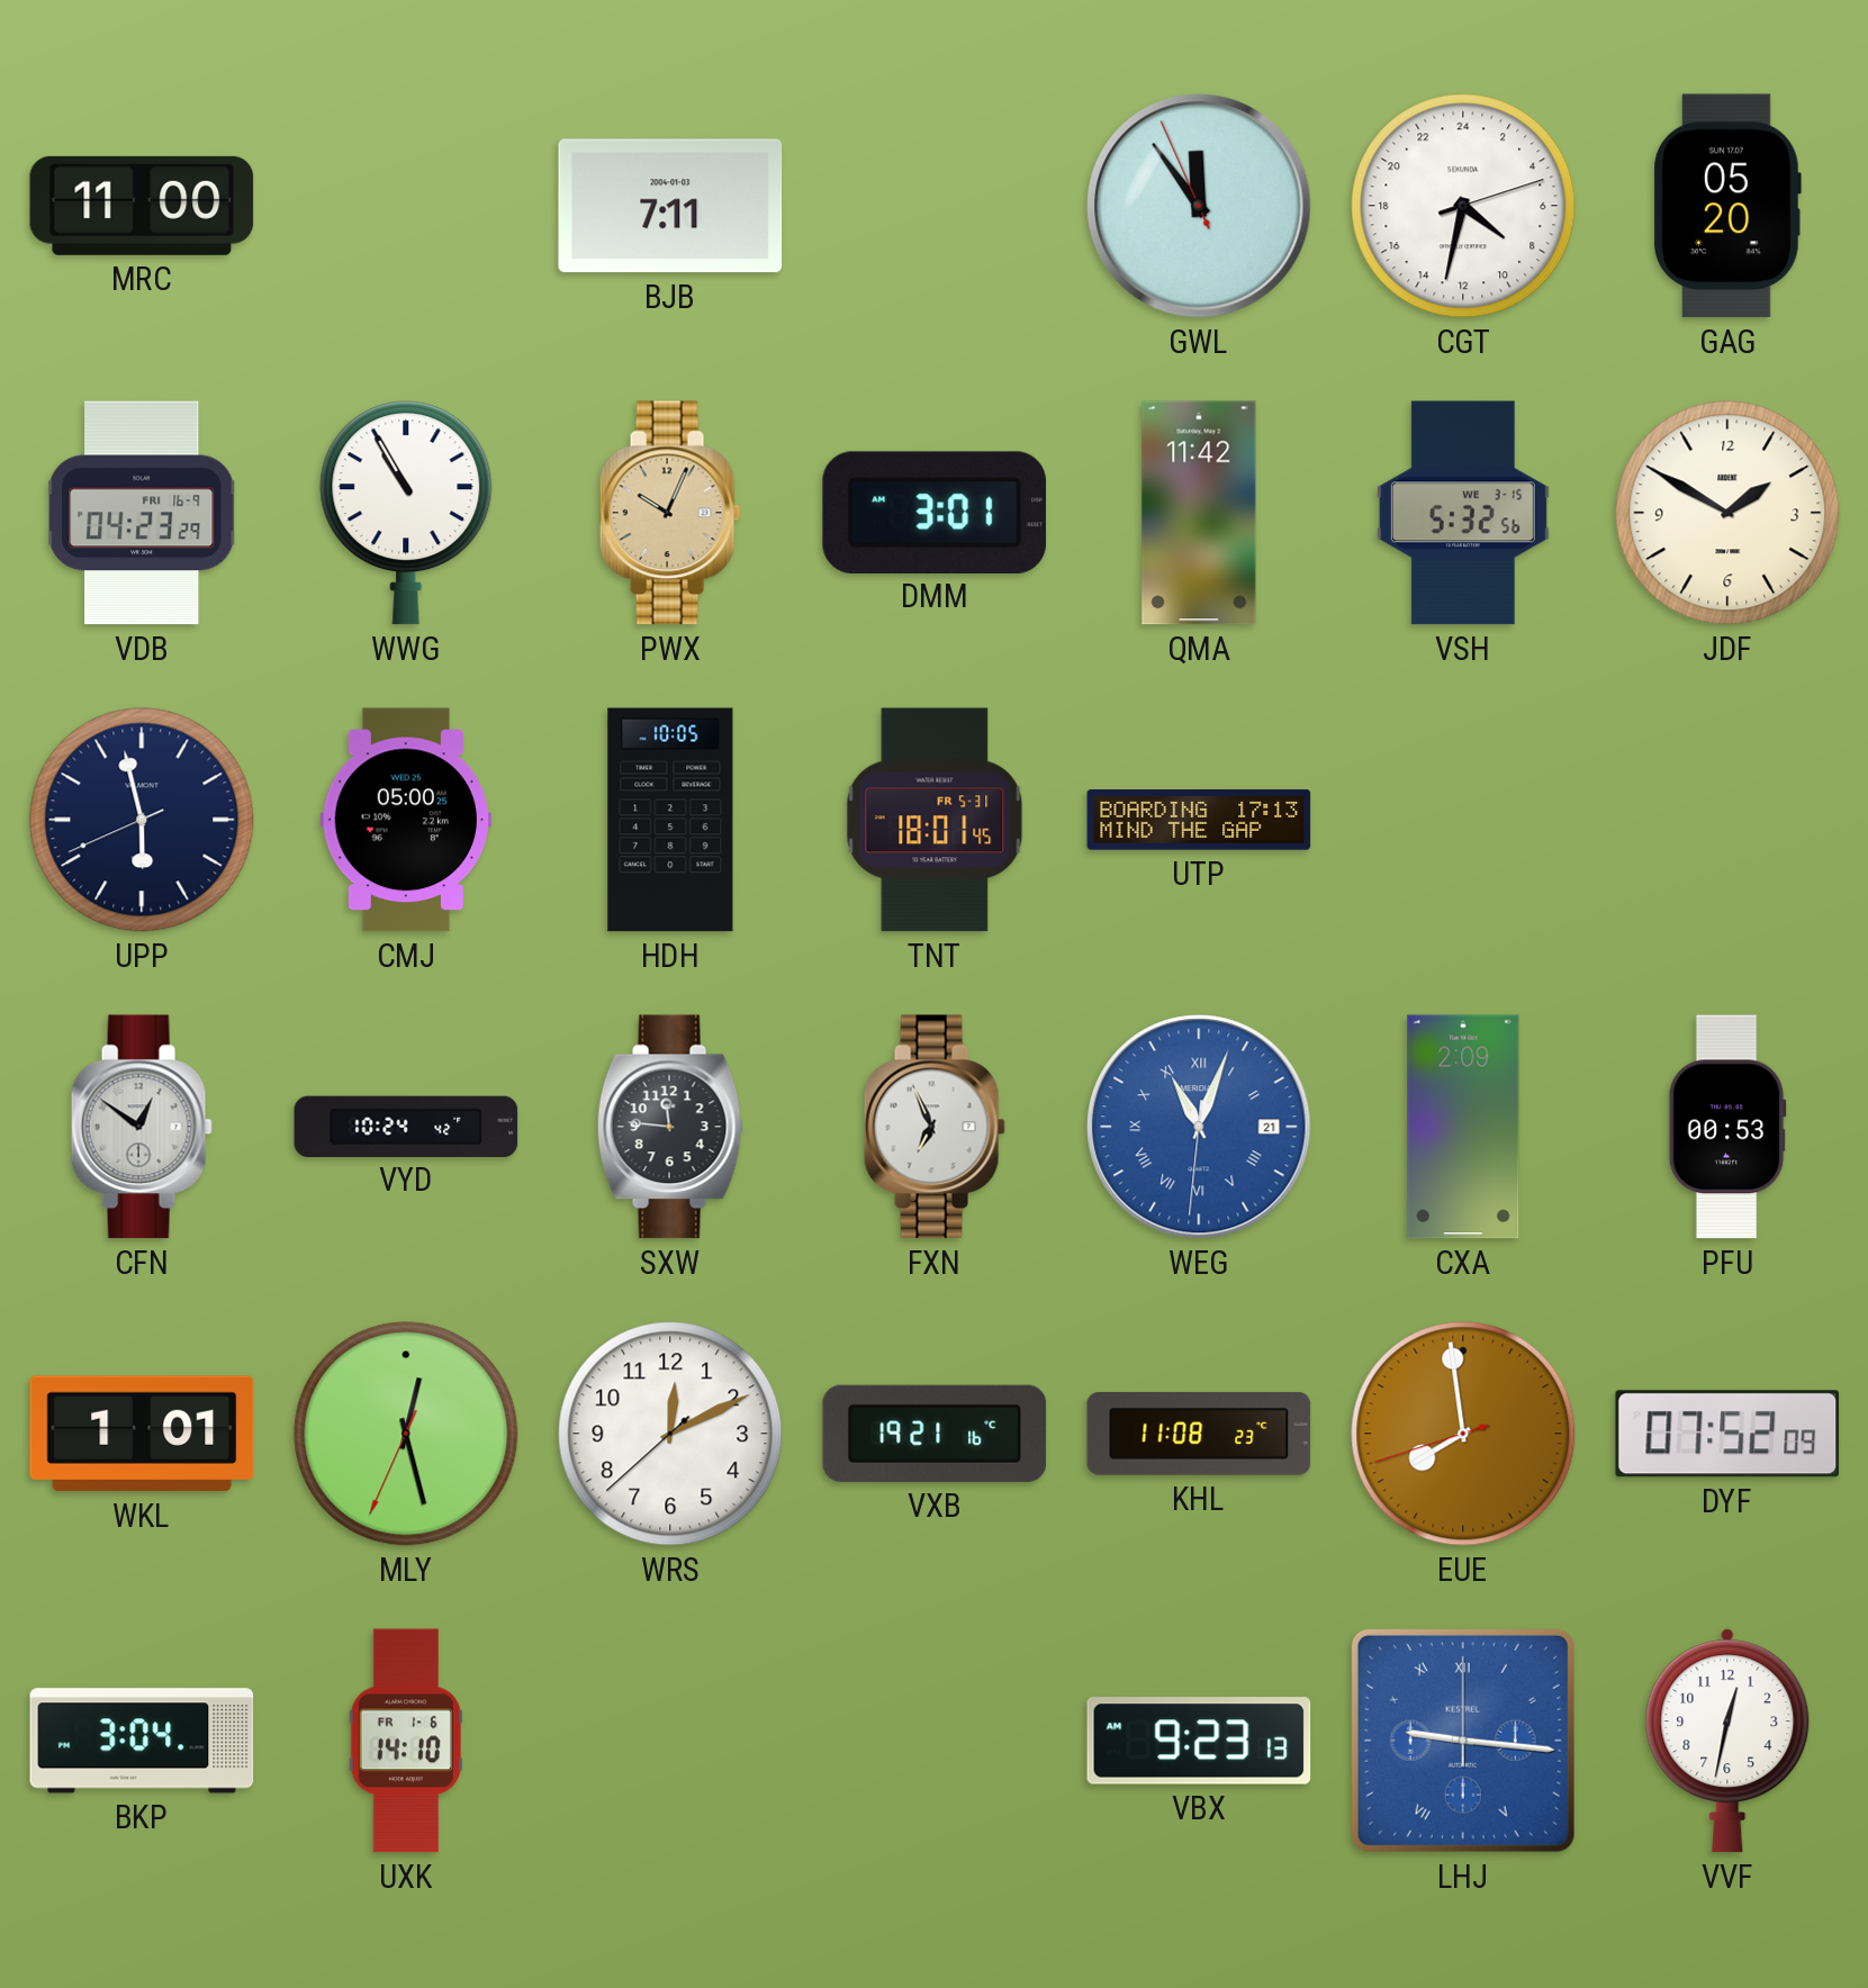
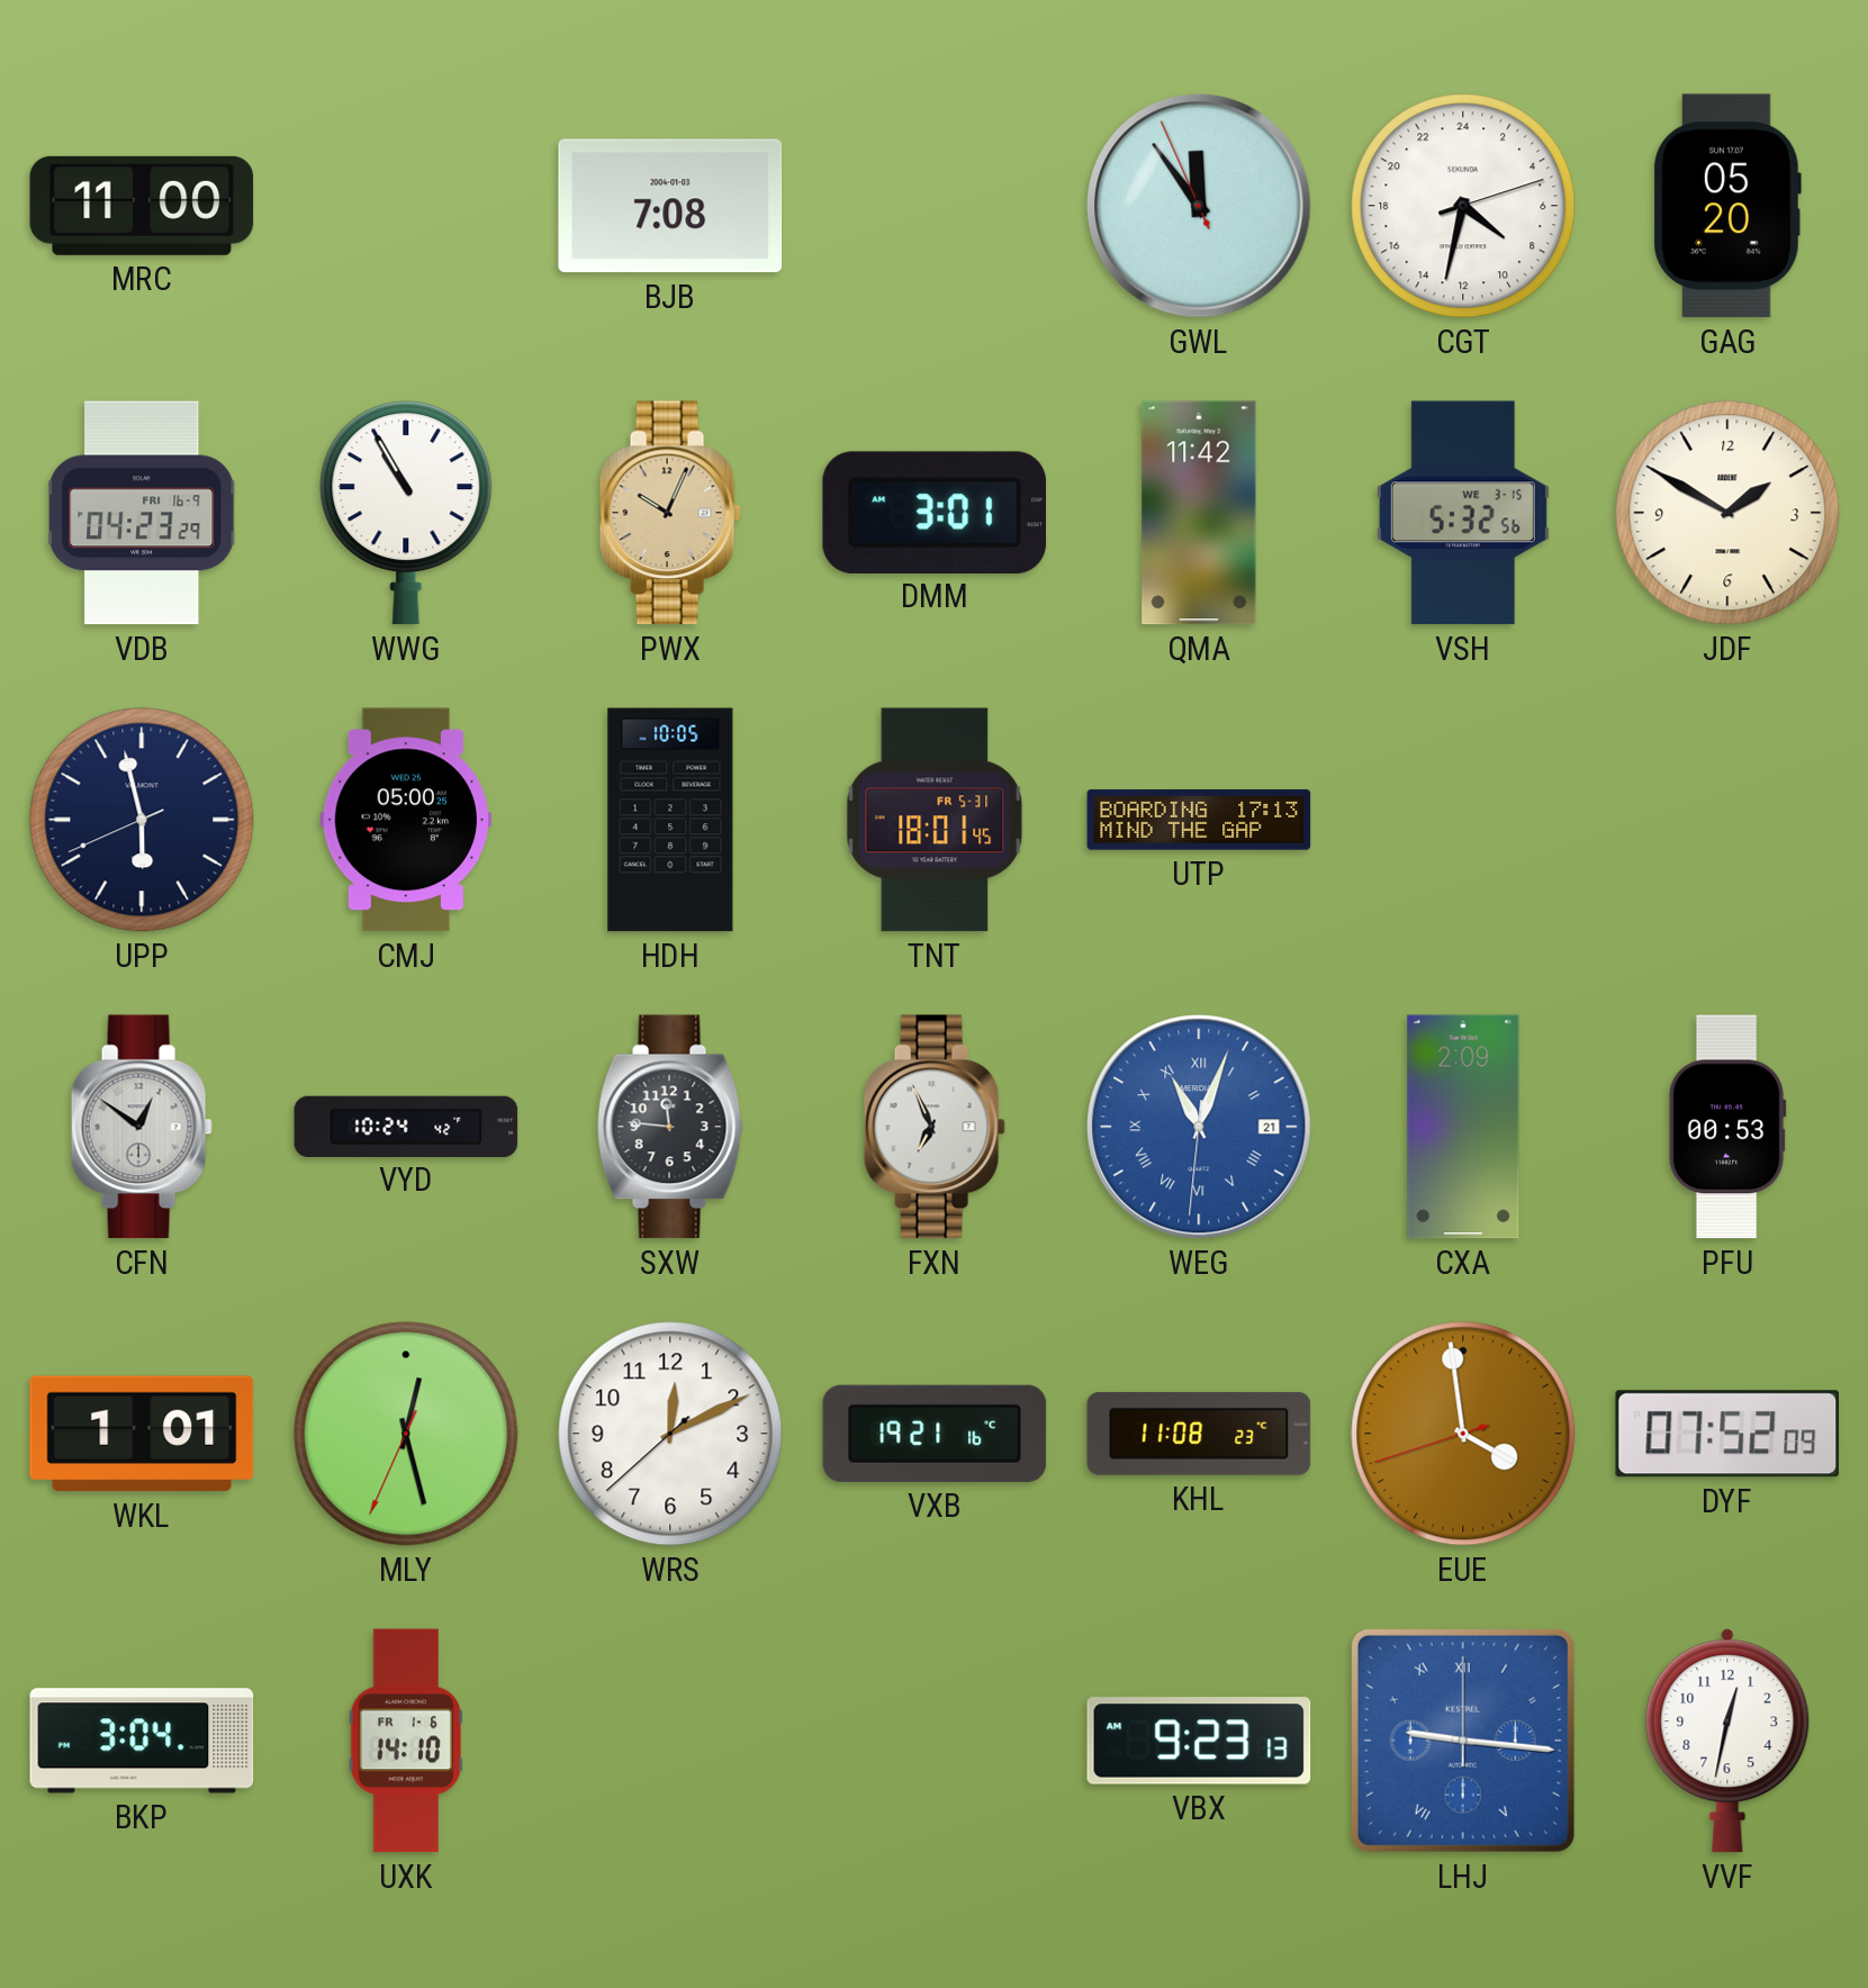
BJB: 7:11 -> 7:08 (670, 206)
EUE: 7:58 -> 3:58 (1463, 1434)
